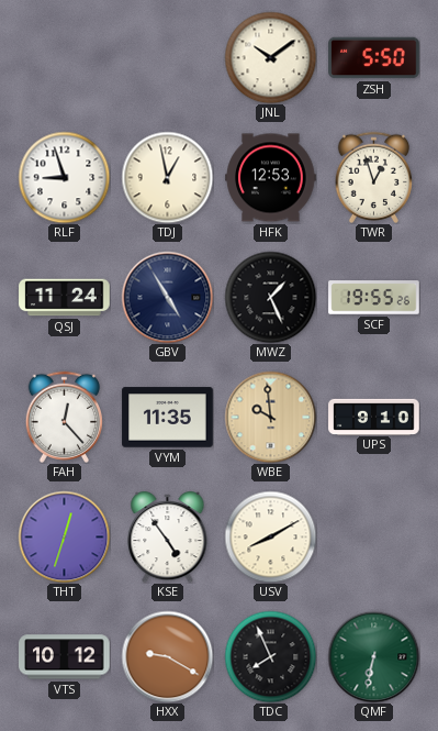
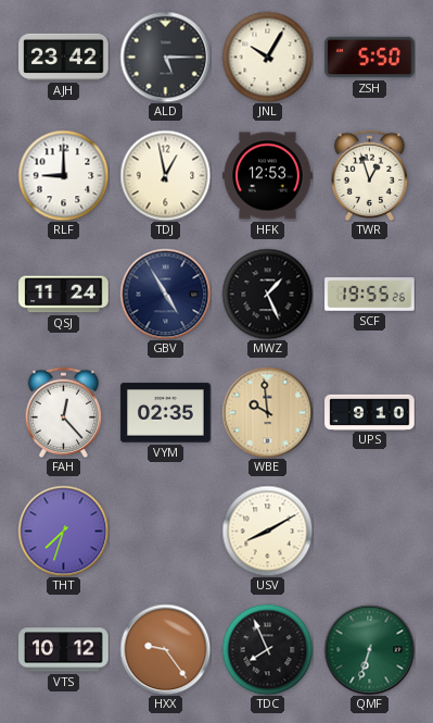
AJH: none -> 23:42 (64, 57)
ALD: none -> 5:15 (165, 57)
JNL: 10:09 -> 10:05 (267, 57)
RLF: 8:57 -> 9:00 (63, 175)
VYM: 11:35 -> 02:35 (166, 413)
THT: 12:33 -> 7:33 (63, 531)
KSE: 4:54 -> none (168, 538)
HXX: 9:20 -> 9:24 (165, 649)
QMF: 6:32 -> 6:33 (369, 649)
